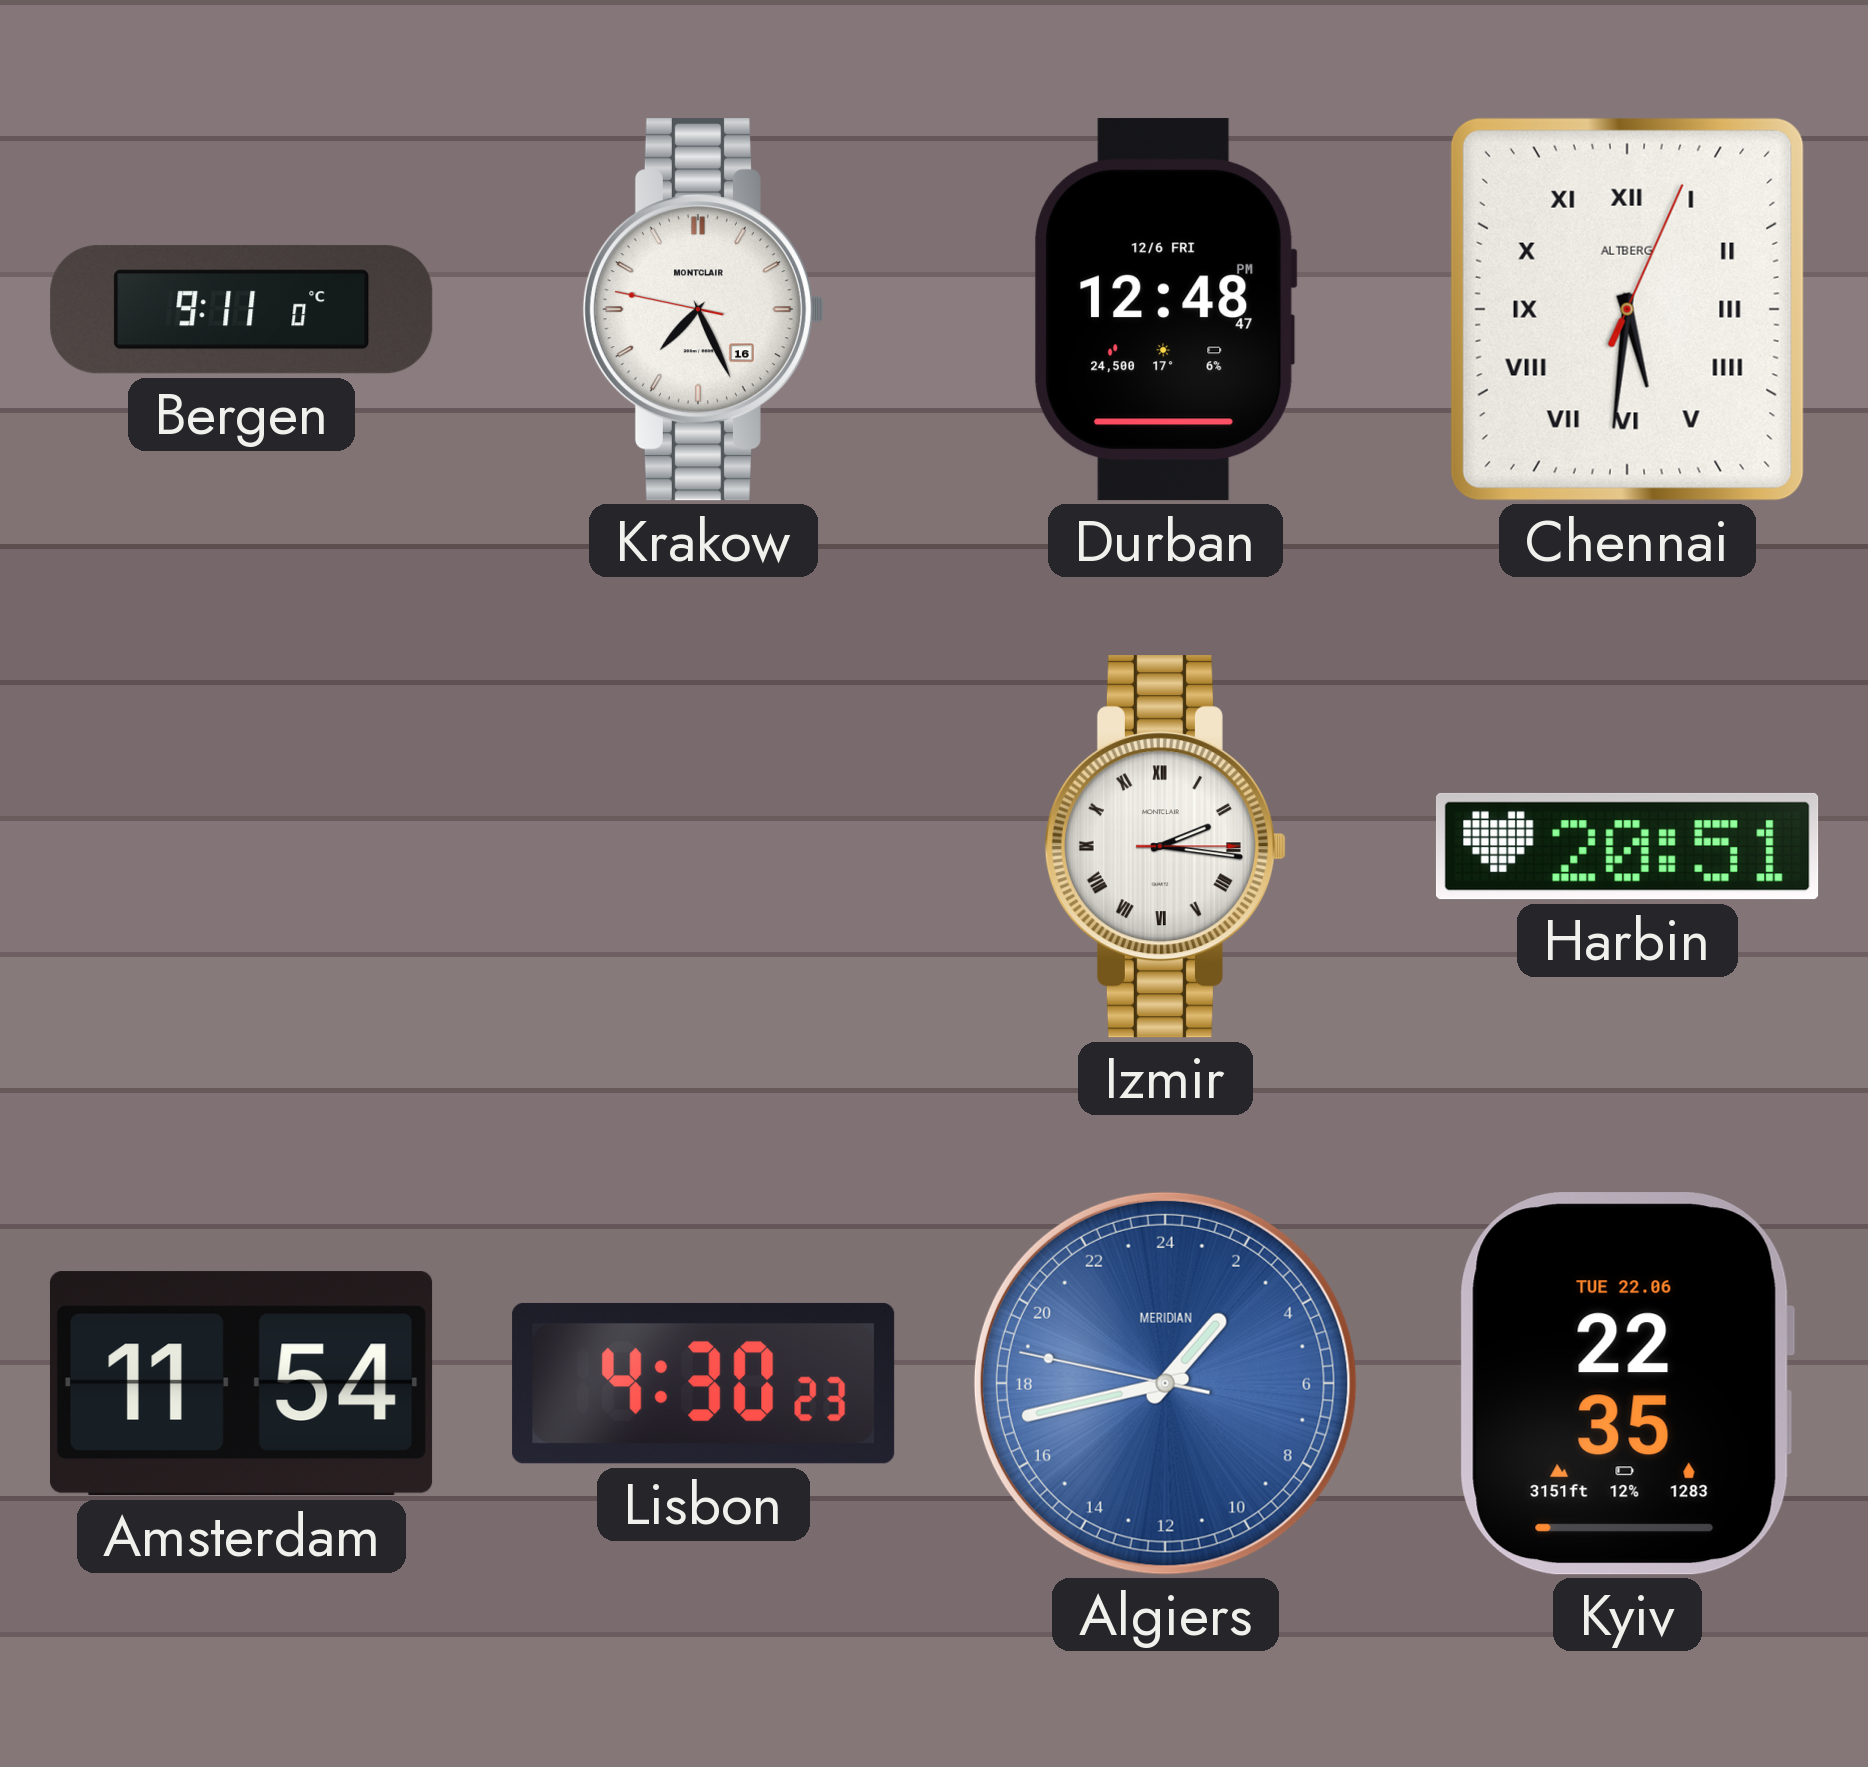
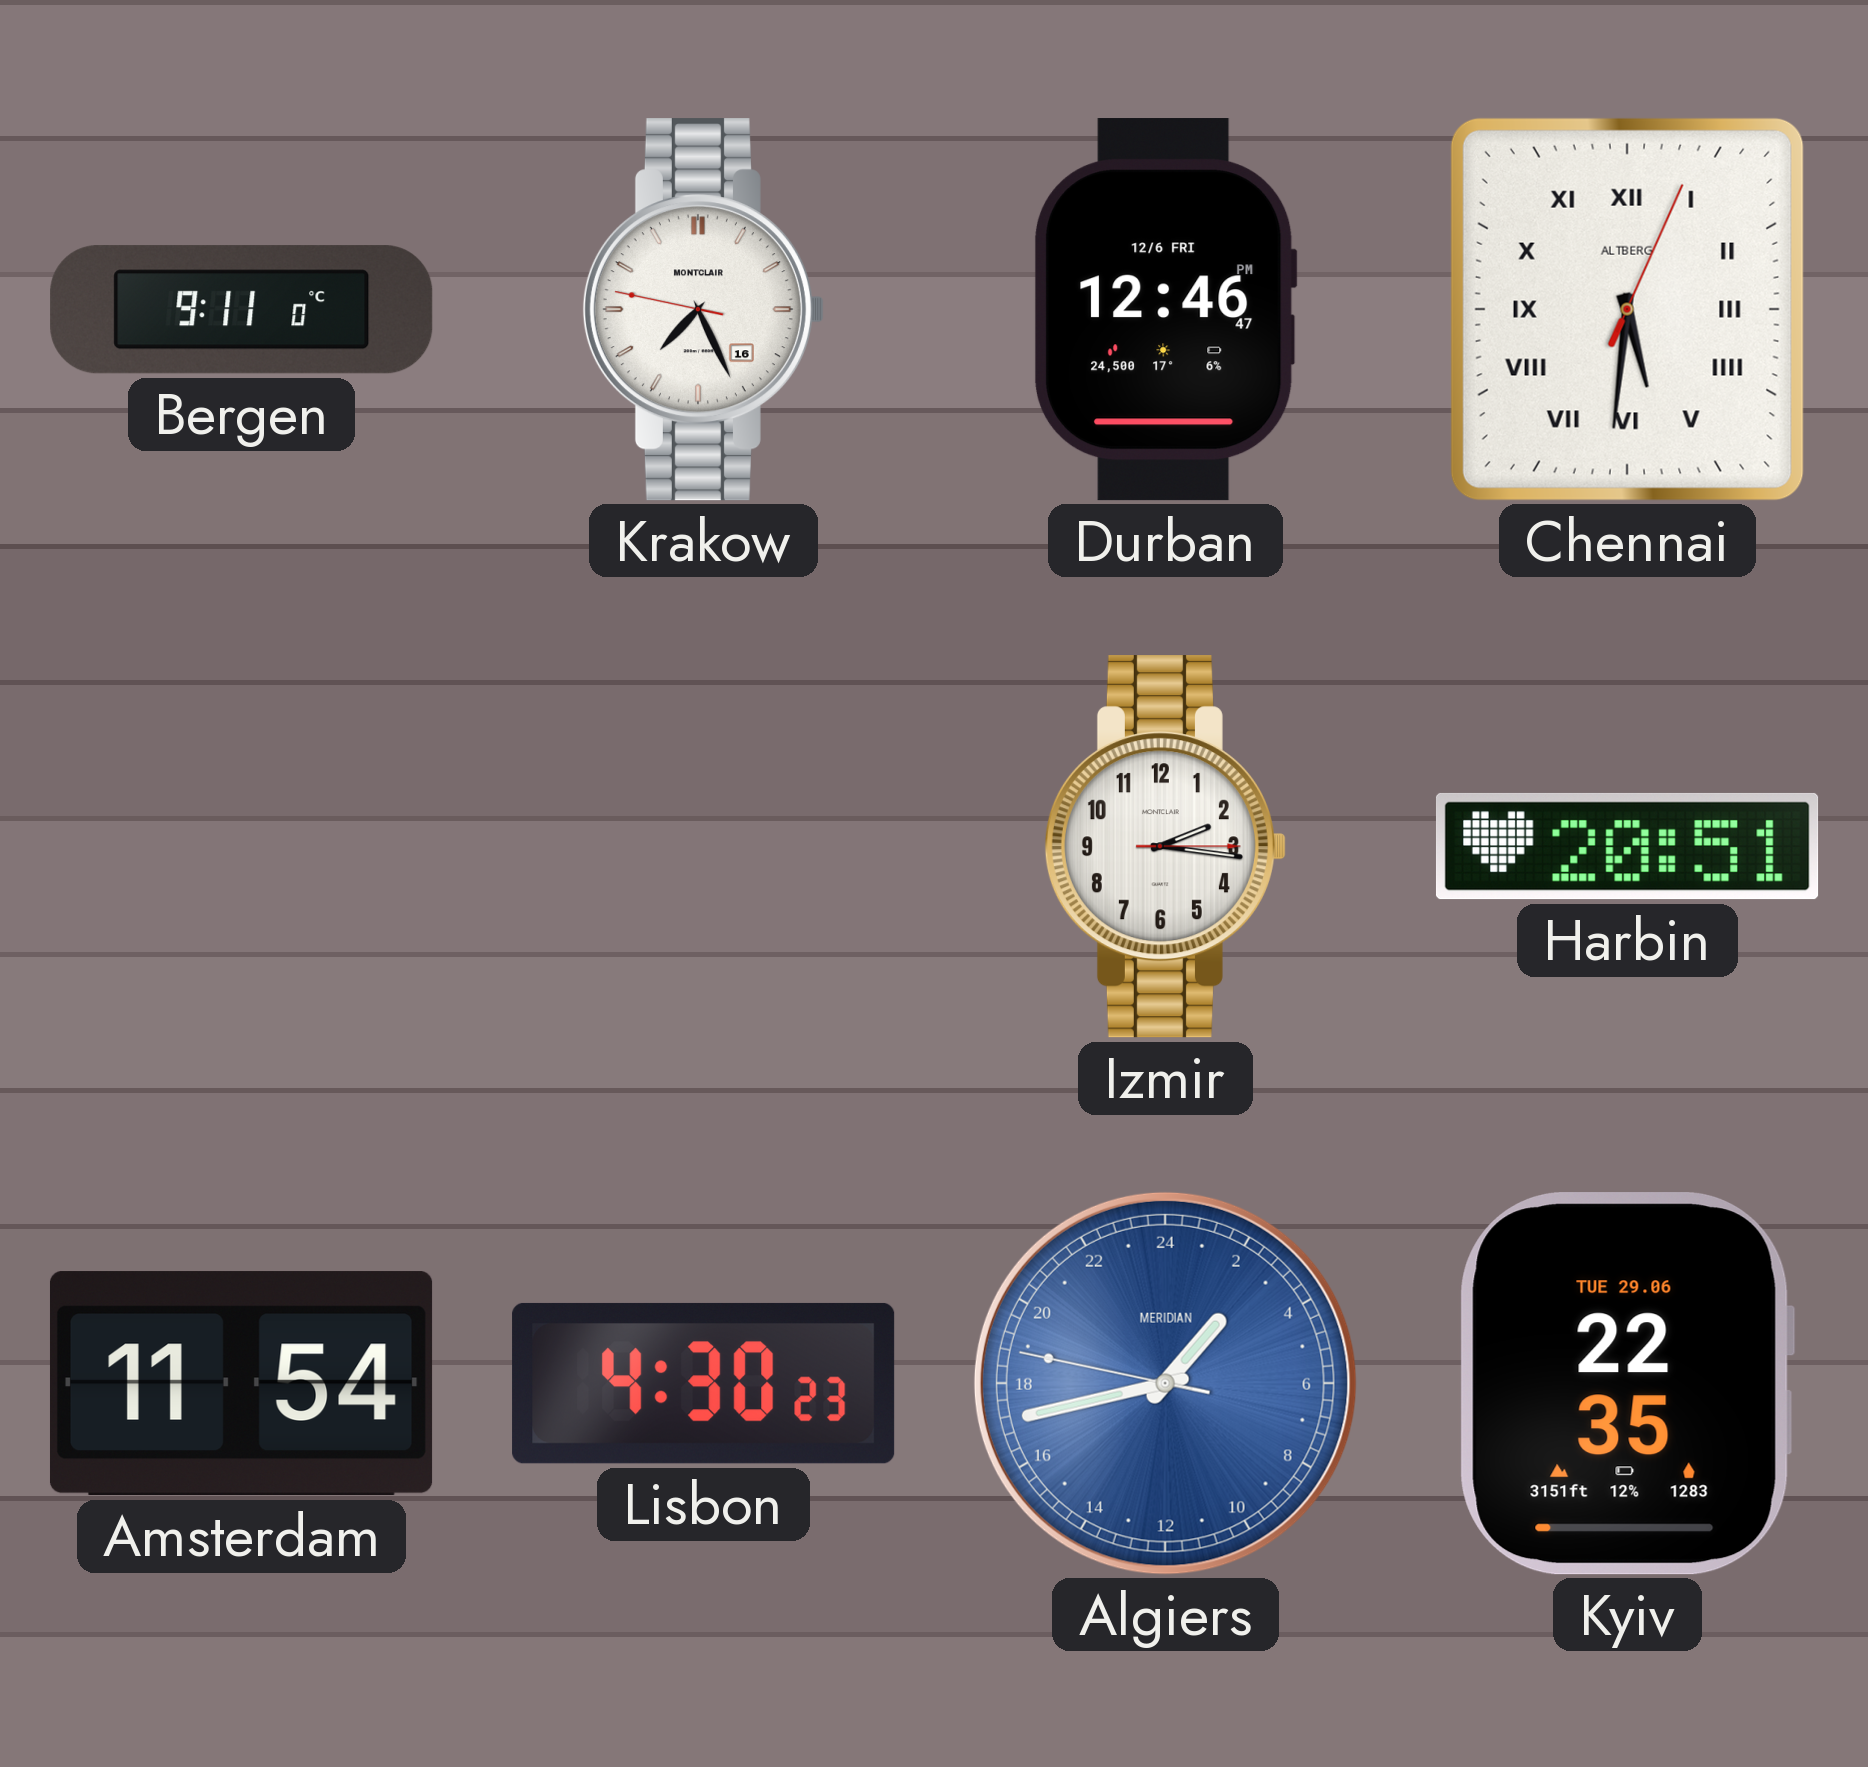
Durban: 12:48 -> 12:46 (1165, 310)
Izmir numerals: Roman -> Arabic (1165, 847)
Kyiv date: TUE 22.06 -> TUE 29.06 (1627, 1384)
